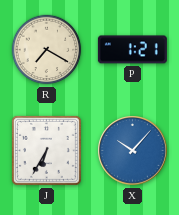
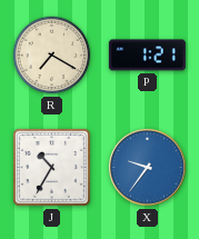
J: 6:35 -> 10:35 (51, 167)
X: 10:07 -> 9:36 (148, 168)
